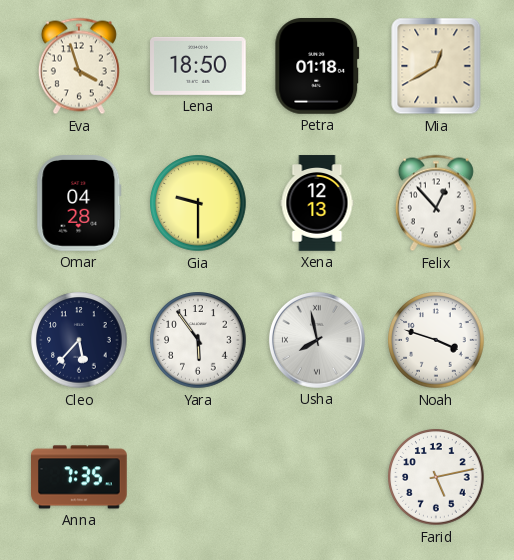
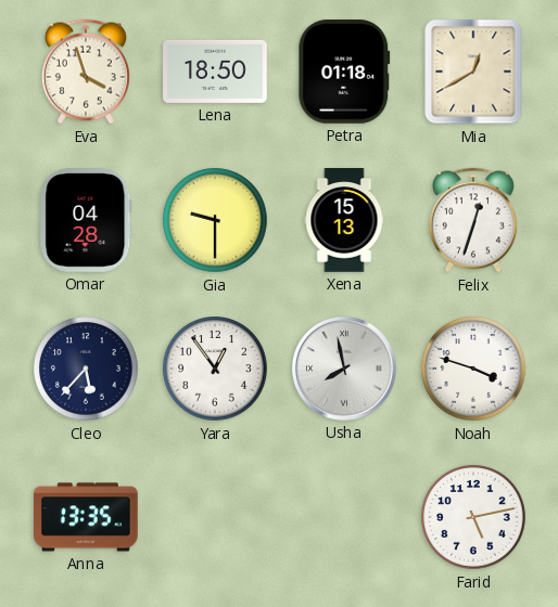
Xena: 12:13 -> 15:13 (344, 220)
Felix: 12:53 -> 12:33 (473, 220)
Yara: 5:54 -> 12:54 (215, 369)
Anna: 7:35 -> 13:35 (86, 517)
